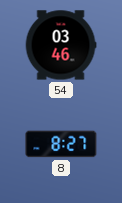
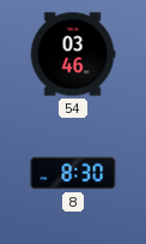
8: 8:27 -> 8:30 (73, 173)
